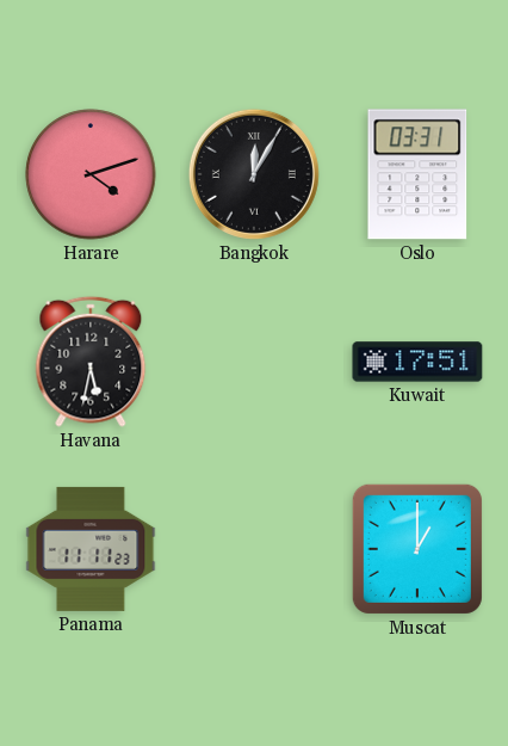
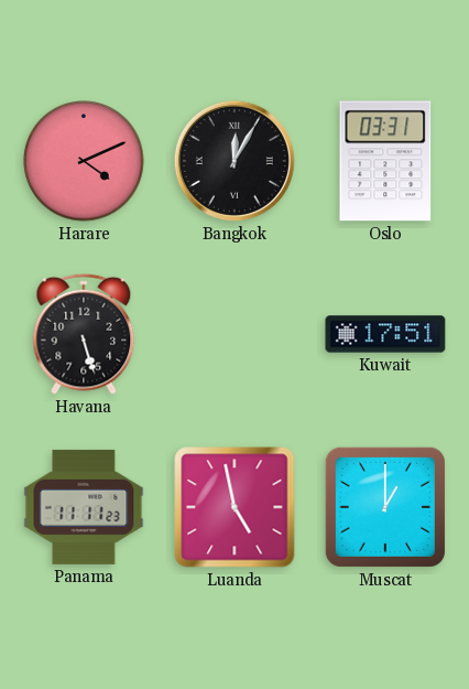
Harare: 4:12 -> 4:11 (84, 161)
Havana: 5:32 -> 5:27 (84, 334)
Luanda: none -> 4:58 (234, 507)
